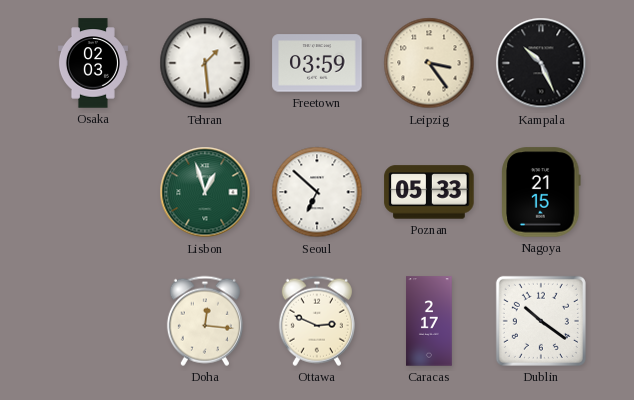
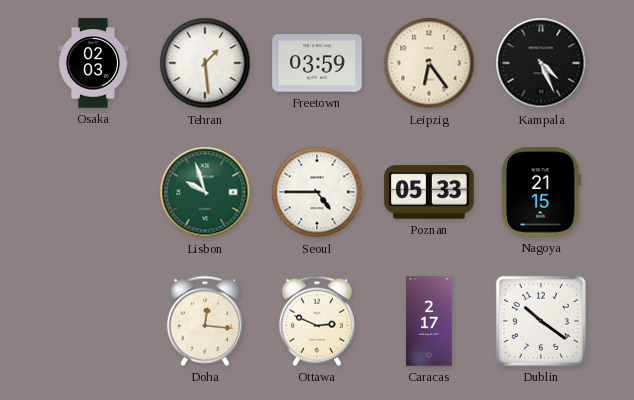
Leipzig: 3:24 -> 6:24 (429, 63)
Kampala: 10:26 -> 4:26 (541, 63)
Lisbon: 12:57 -> 9:57 (205, 192)
Seoul: 6:52 -> 4:45 (317, 192)
